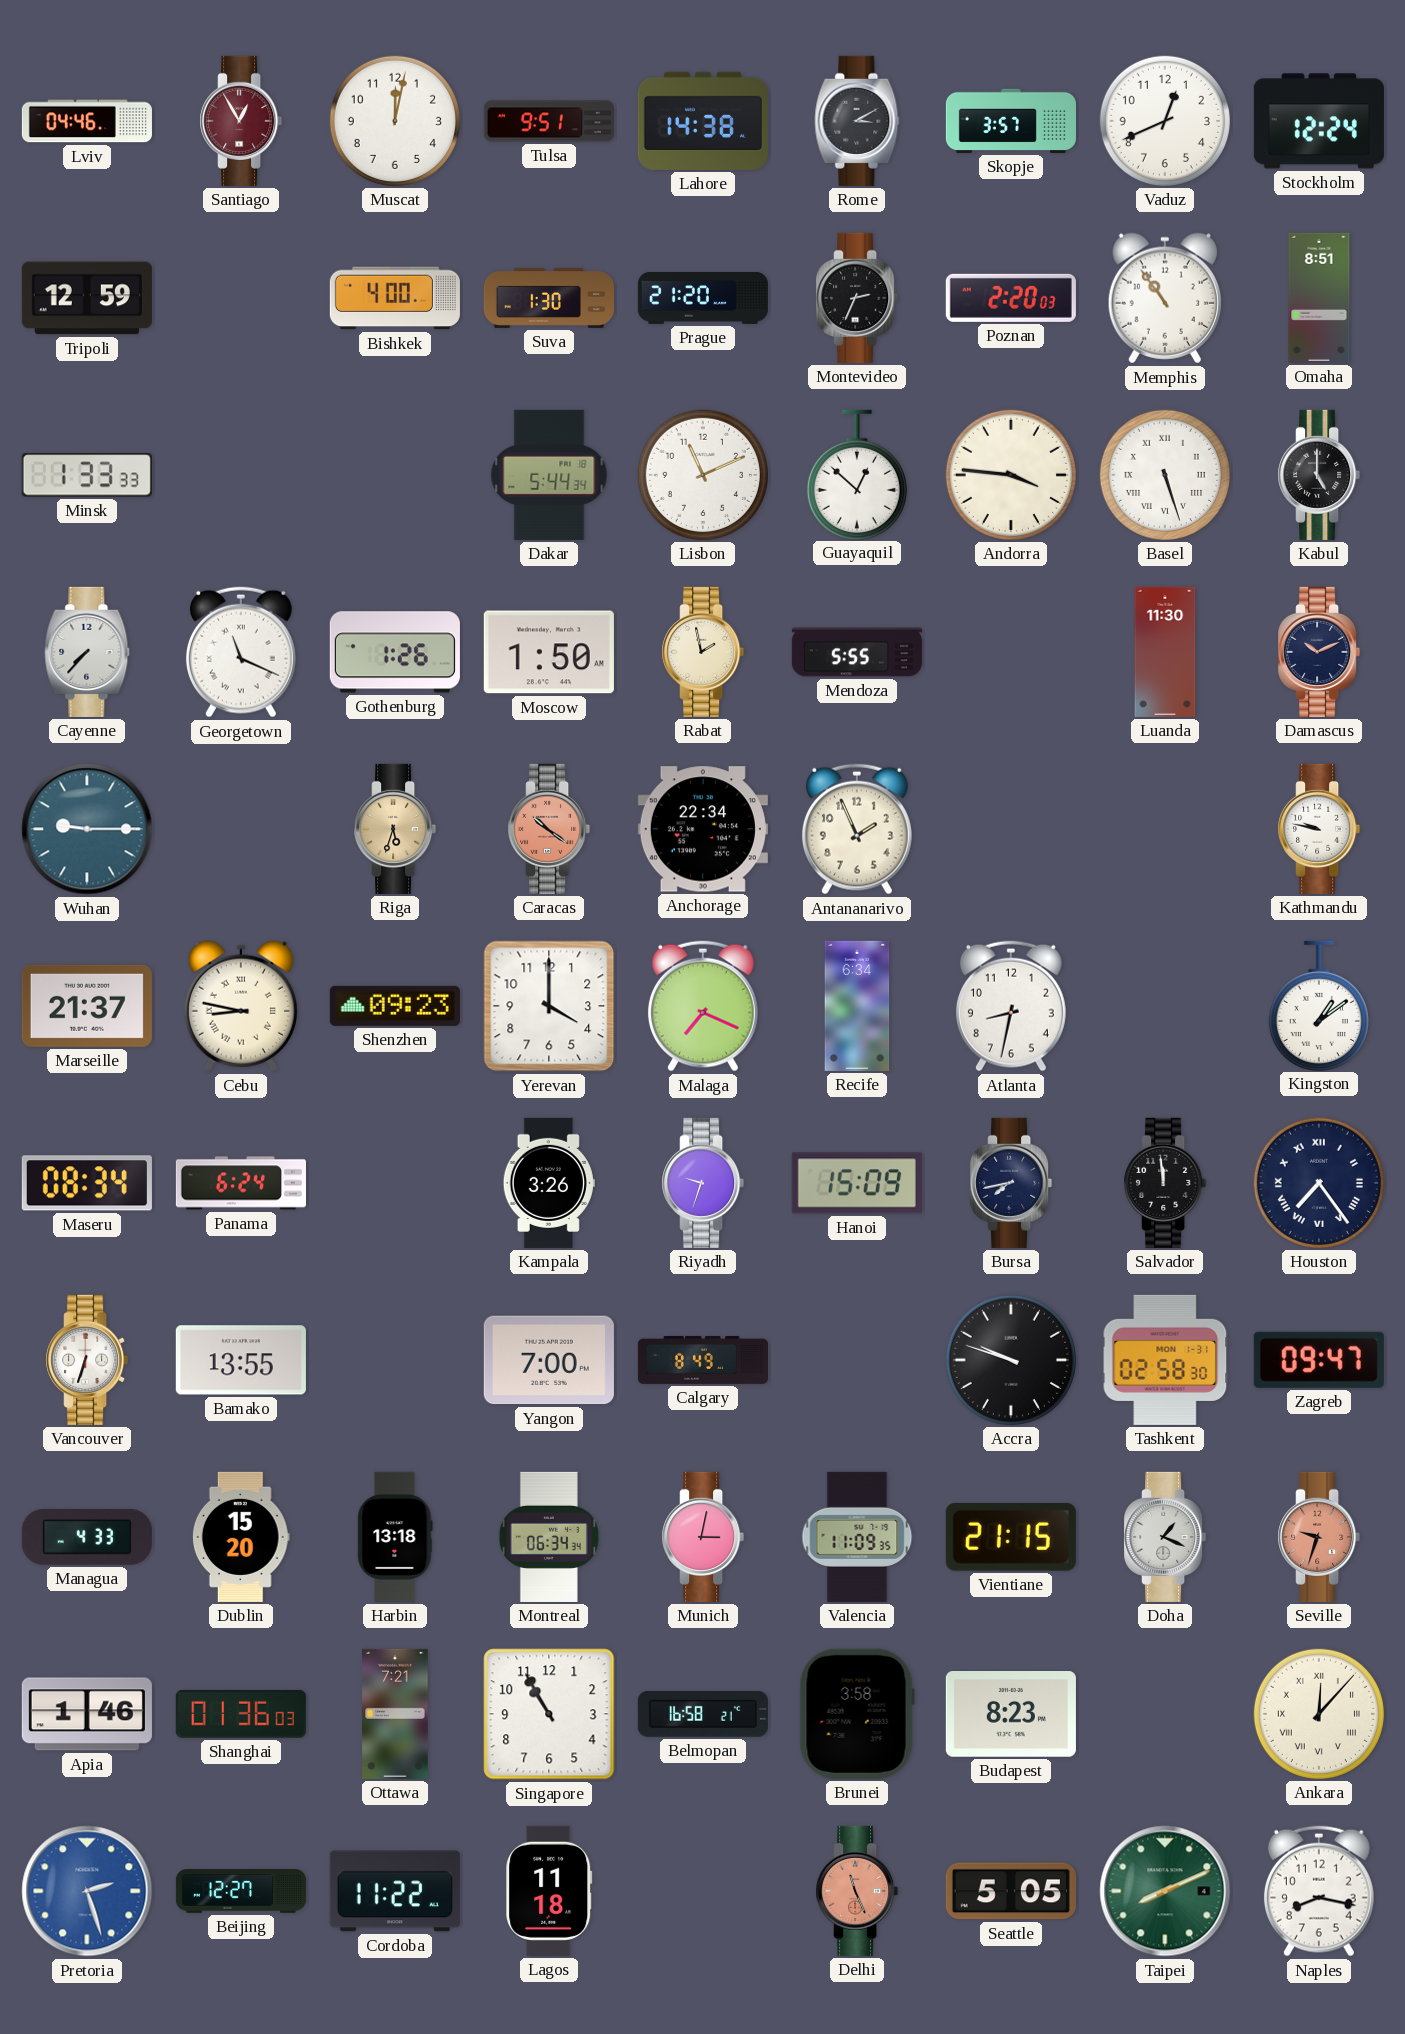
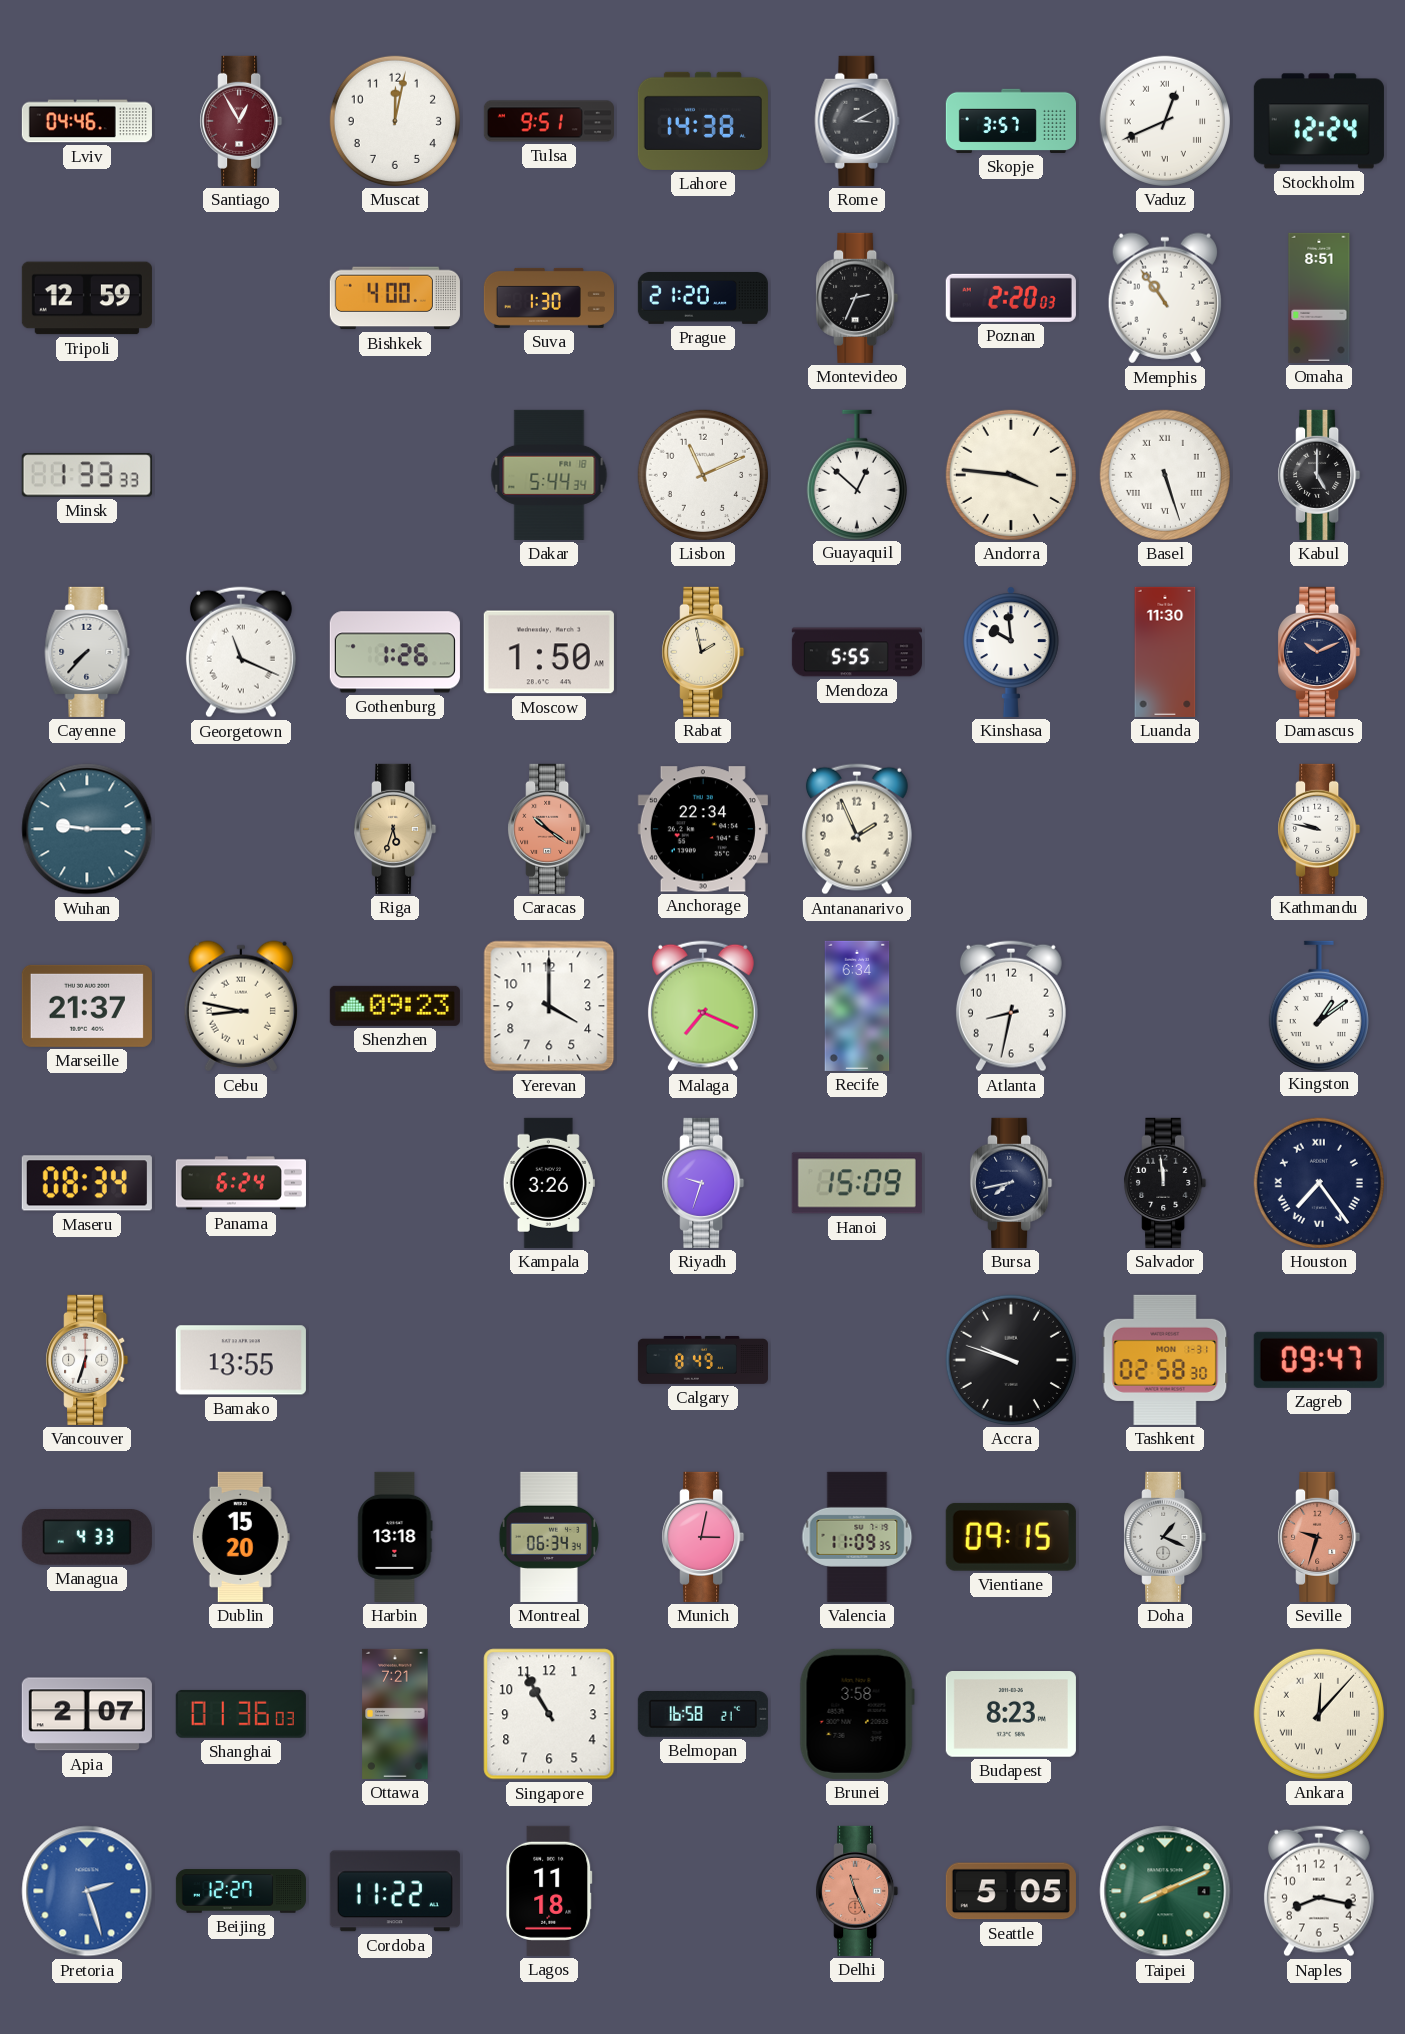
Vaduz numerals: Arabic -> Roman (1165, 121)
Kinshasa: none -> 9:59 (1012, 652)
Yangon: 7:00 -> none (549, 1360)
Vientiane: 21:15 -> 09:15 (1011, 1537)
Apia: 1:46 -> 2:07 (87, 1714)
